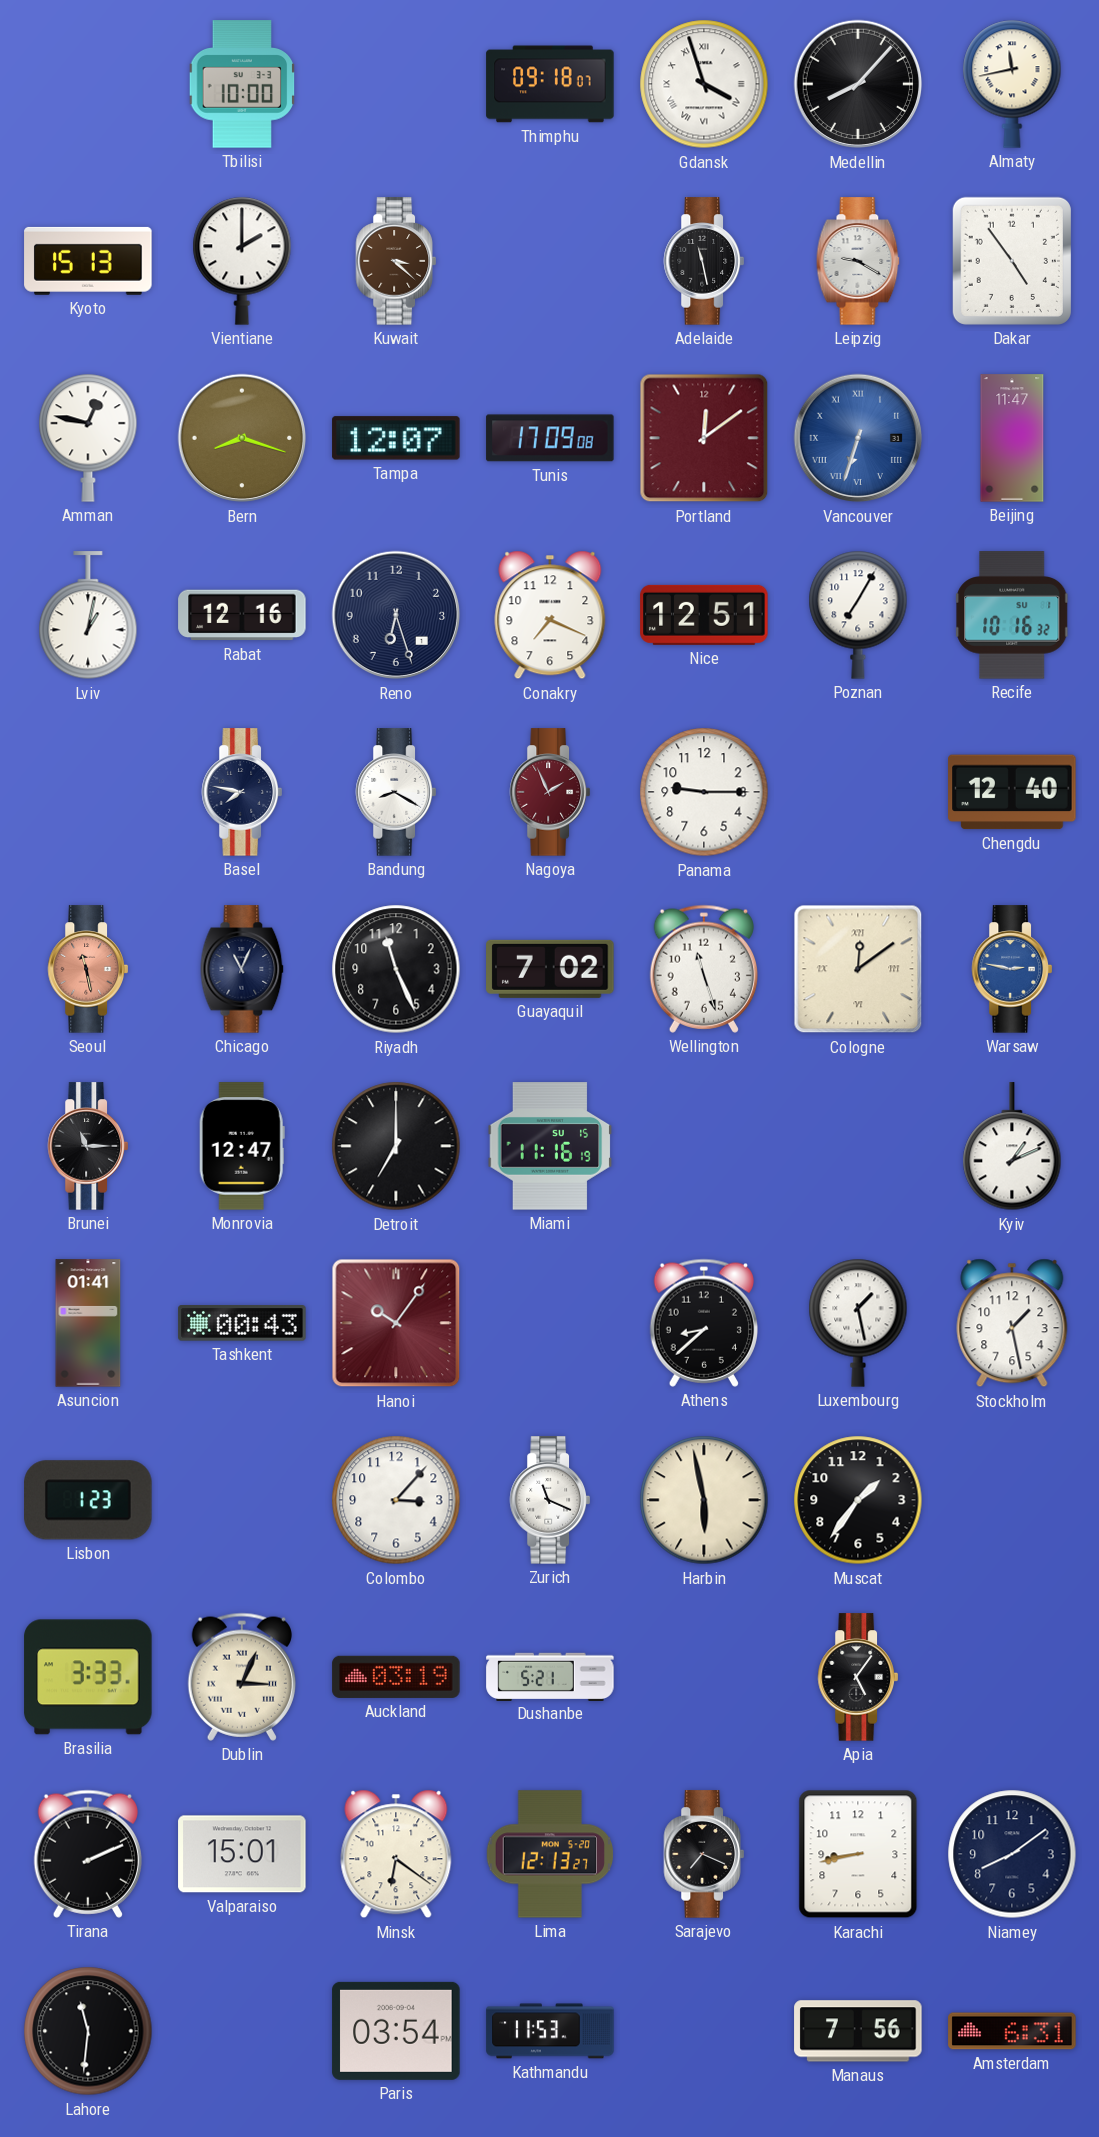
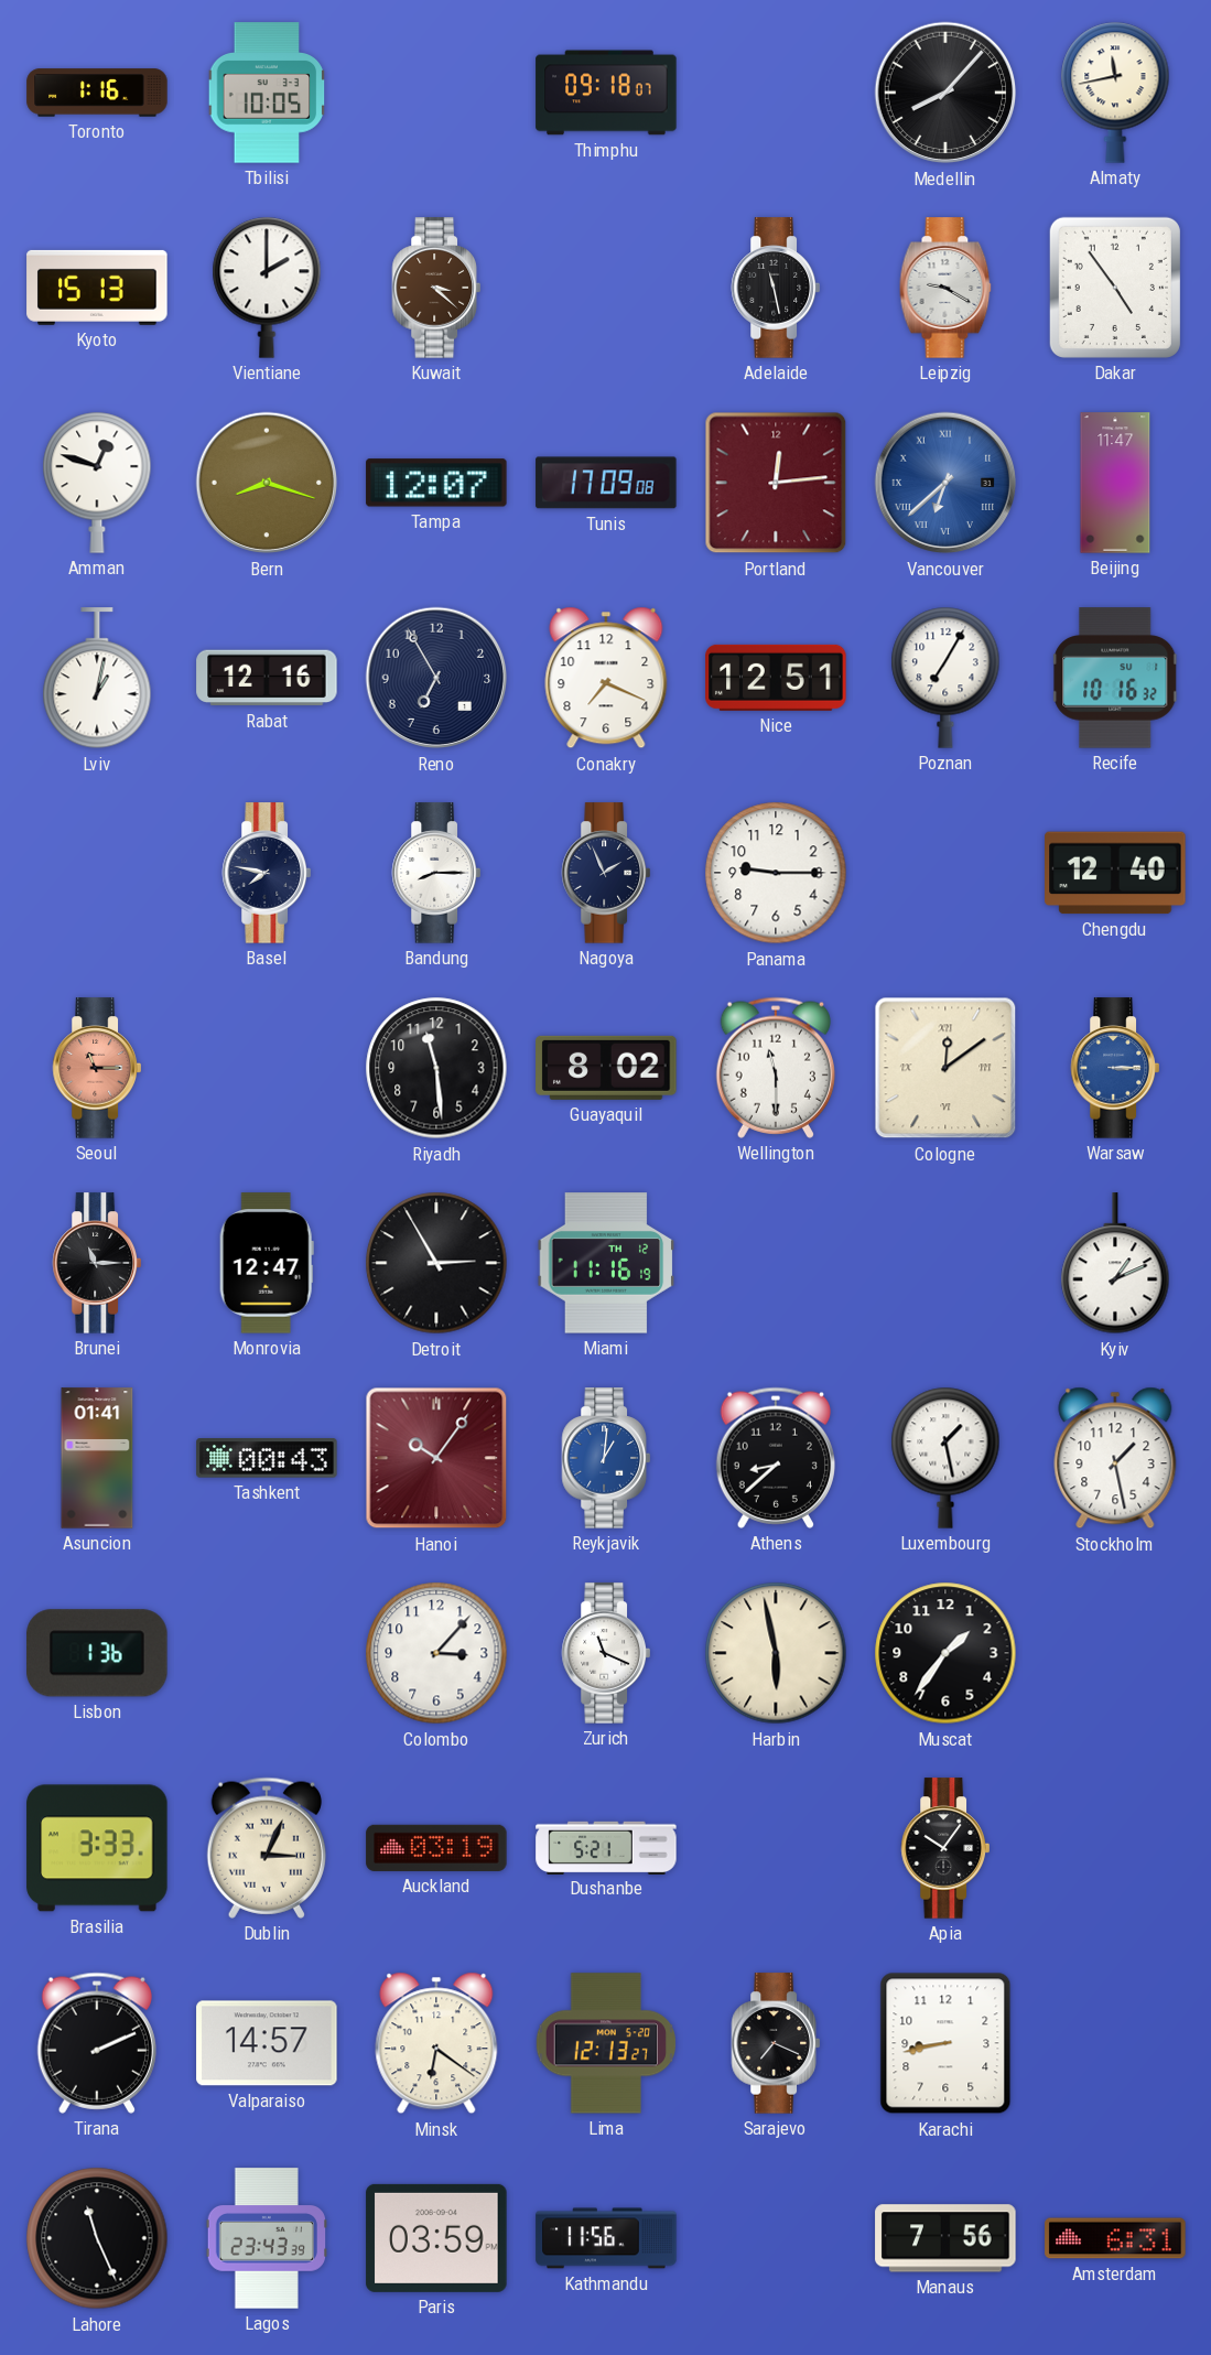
Toronto: none -> 1:16 (97, 93)
Tbilisi: 10:00 -> 10:05 (267, 93)
Gdansk: 3:57 -> none (704, 84)
Amman: 12:47 -> 12:48 (97, 483)
Portland: 12:09 -> 12:14 (776, 483)
Vancouver: 6:33 -> 6:38 (945, 483)
Reno: 6:27 -> 6:55 (436, 678)
Bandung: 8:20 -> 8:15 (436, 873)
Nagoya dial: burgundy -> navy (606, 873)
Seoul: 11:28 -> 11:15 (97, 1068)
Chicago: 11:04 -> none (242, 969)
Riyadh: 11:26 -> 11:29 (436, 1068)
Guayaquil: 7:02 -> 8:02 (606, 1068)
Wellington: 11:27 -> 11:30 (775, 1068)
Warsaw: 2:47 -> 3:15 (1115, 1068)
Detroit: 7:00 -> 2:55 (436, 1263)
Miami date: SU 15 -> TH 12 (606, 1263)
Reykjavik: none -> 1:01 (606, 1458)
Lisbon: 1:23 -> 1:36 (97, 1653)
Apia: 5:06 -> 10:06 (945, 1848)
Valparaiso: 15:01 -> 14:57 (267, 2043)
Niamey: 8:09 -> none (1012, 1854)
Lahore: 11:31 -> 11:26 (97, 2238)
Lagos: none -> 23:43 (266, 2238)
Paris: 03:54 -> 03:59 (436, 2238)
Kathmandu: 11:53 -> 11:56 (606, 2238)
